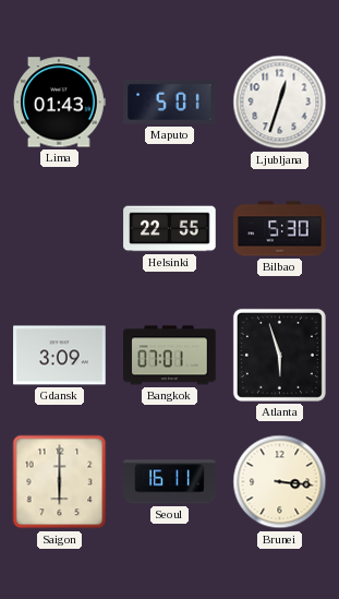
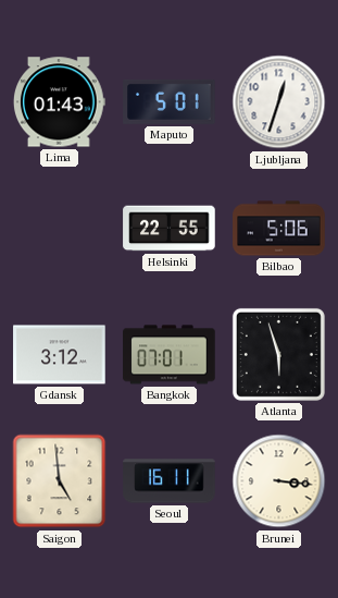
Bilbao: 5:30 -> 5:06 (279, 229)
Gdansk: 3:09 -> 3:12 (60, 355)
Saigon: 6:00 -> 4:59 (60, 481)
